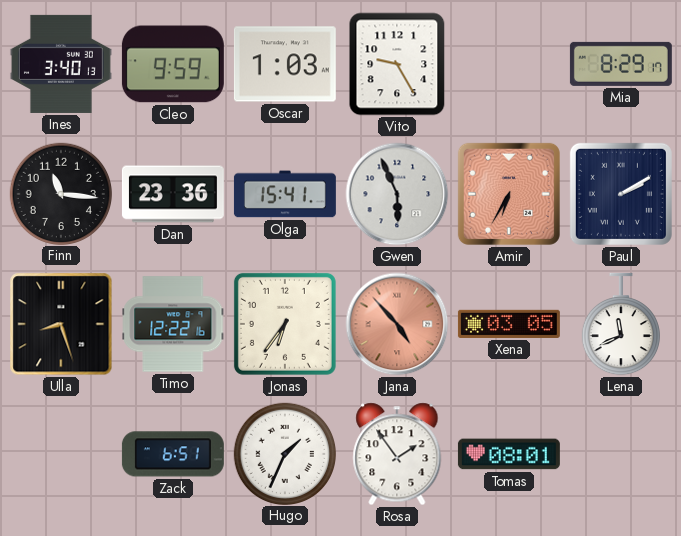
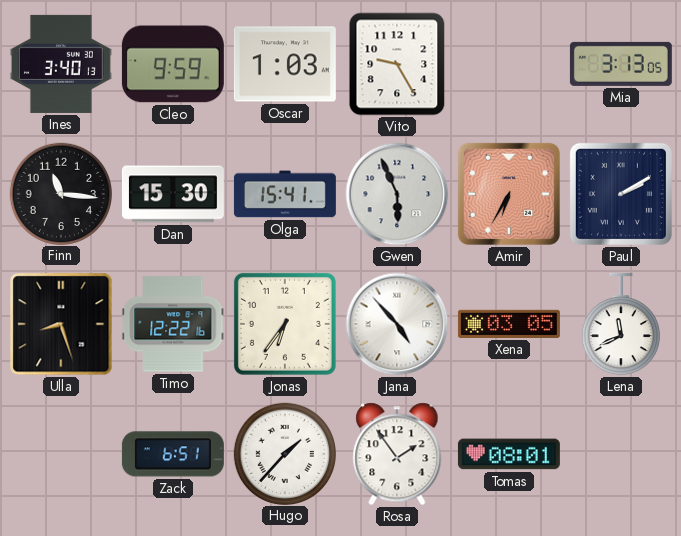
Mia: 8:29 -> 3:13 (621, 64)
Dan: 23:36 -> 15:30 (173, 194)
Jana dial: salmon -> white (397, 324)
Hugo: 1:34 -> 1:37 (284, 453)
